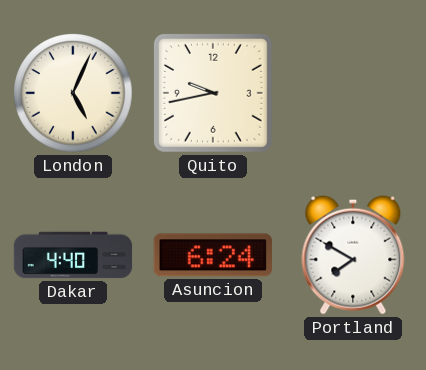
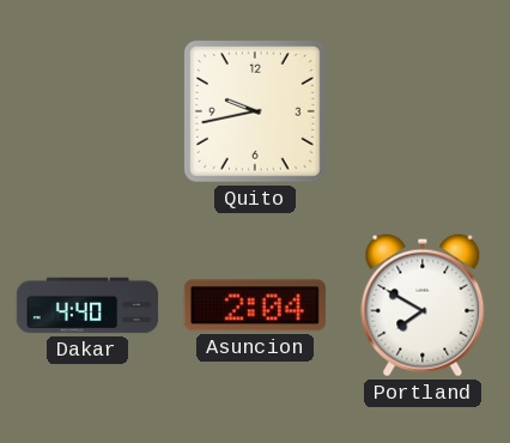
London: 5:04 -> none (73, 93)
Asuncion: 6:24 -> 2:04 (255, 305)
